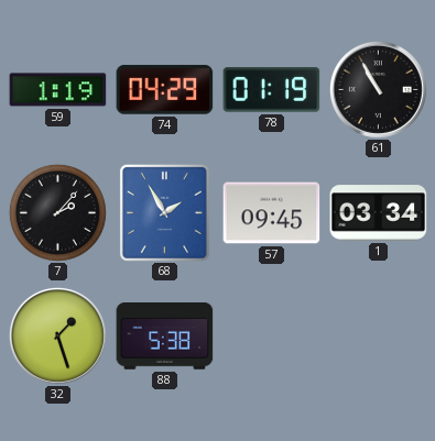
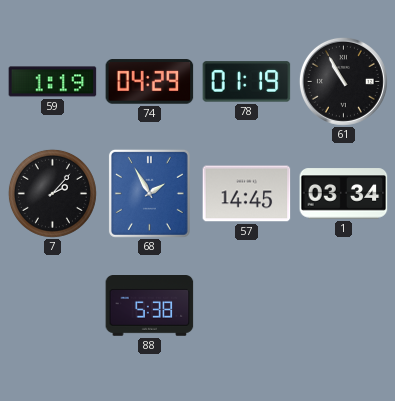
57: 09:45 -> 14:45 (247, 194)
32: 1:27 -> none (57, 335)
